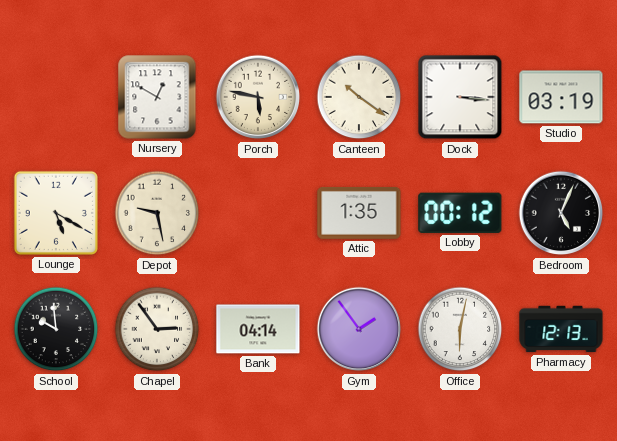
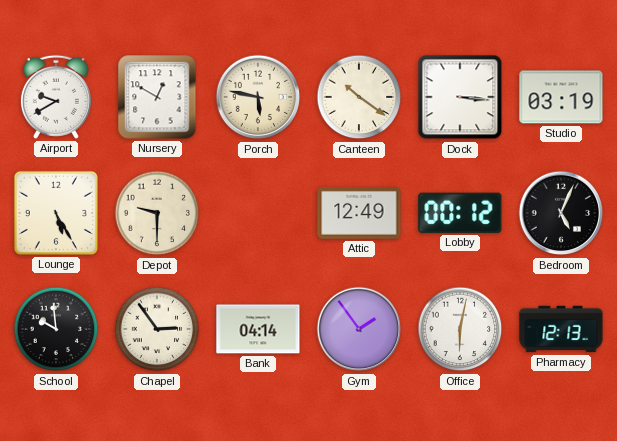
Airport: none -> 9:40 (56, 97)
Lounge: 5:20 -> 5:25 (56, 213)
Depot: 9:28 -> 9:30 (157, 213)
Attic: 1:35 -> 12:49 (359, 214)
